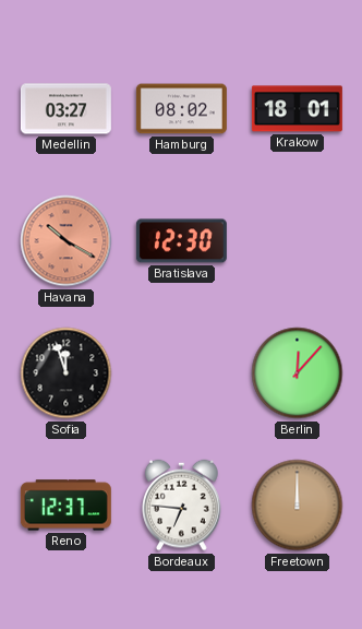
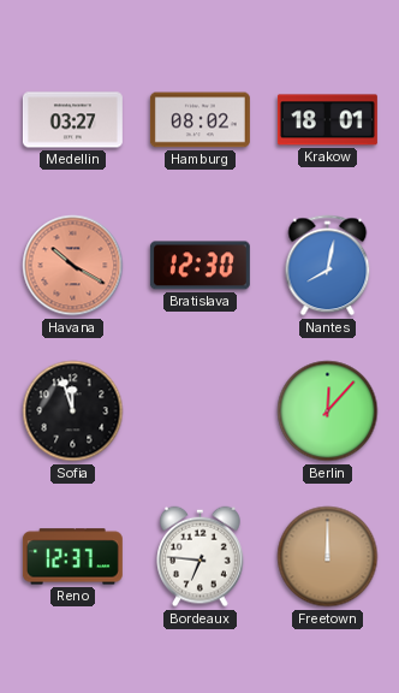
Nantes: none -> 8:02 (328, 266)
